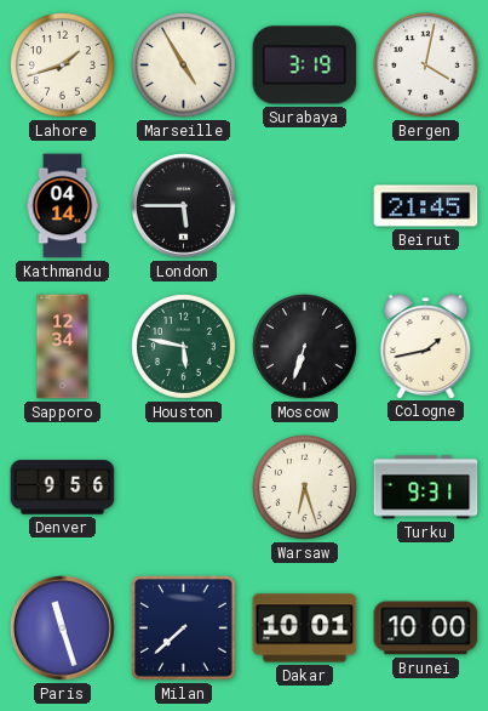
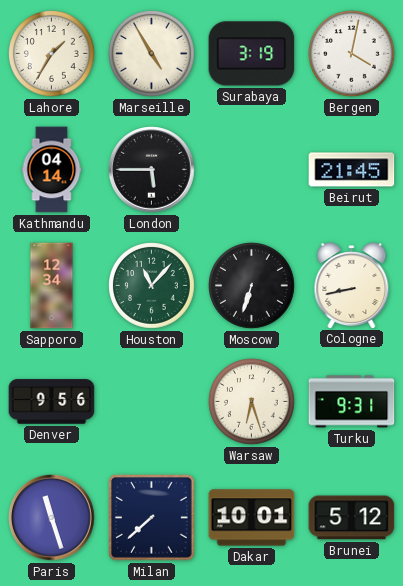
Lahore: 1:42 -> 1:35 (52, 54)
Houston: 5:47 -> 11:07 (152, 286)
Cologne: 1:43 -> 8:43 (352, 286)
Brunei: 10:00 -> 5:12 (352, 518)
